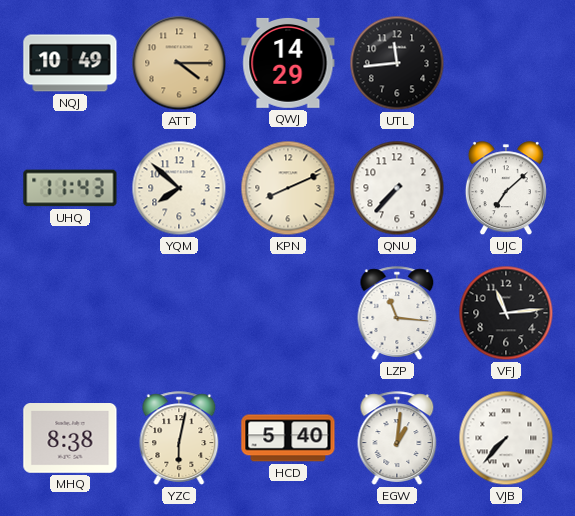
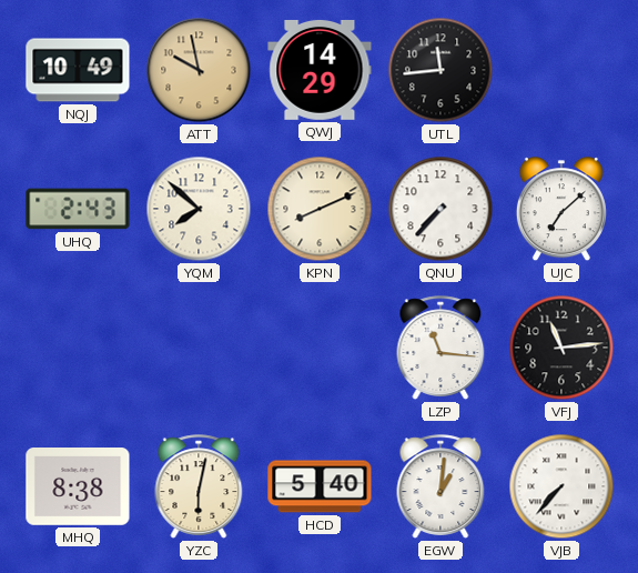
ATT: 4:15 -> 9:58 (199, 70)
UHQ: 11:43 -> 2:43 (78, 209)
